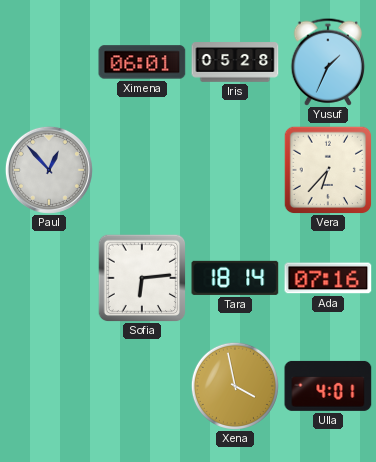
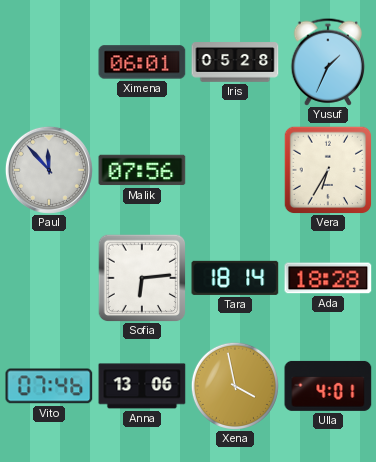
Paul: 12:53 -> 11:53 (49, 170)
Malik: none -> 07:56 (142, 170)
Vera: 6:37 -> 6:35 (328, 170)
Ada: 07:16 -> 18:28 (328, 278)
Vito: none -> 07:46 (49, 386)
Anna: none -> 13:06 (142, 386)
